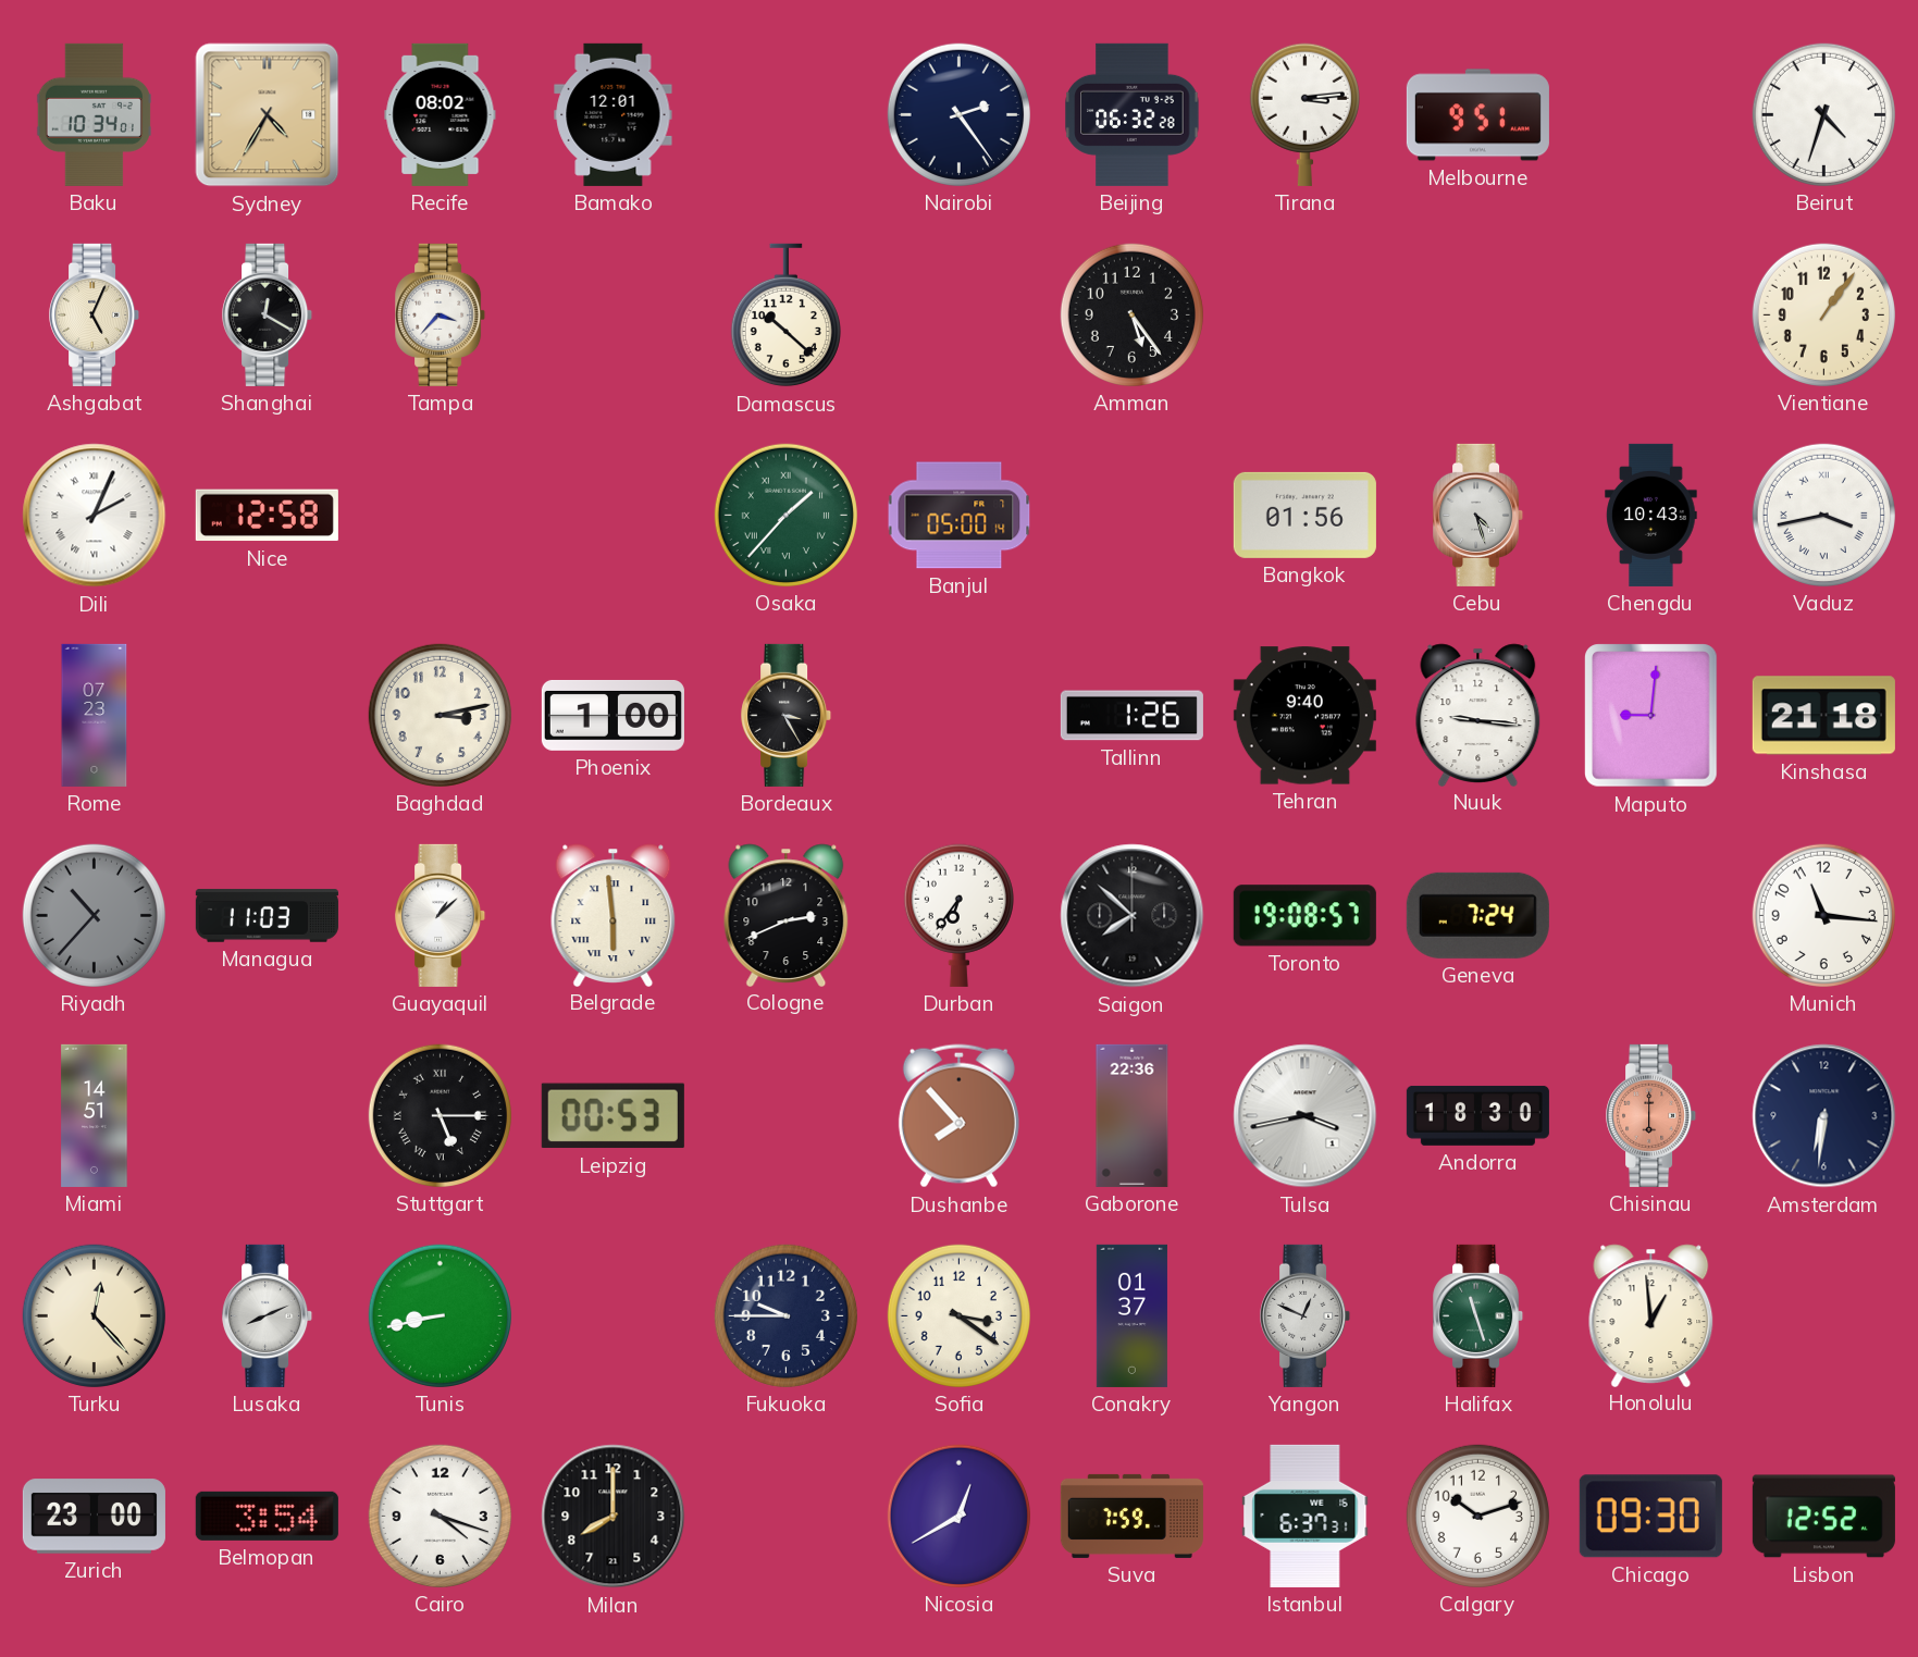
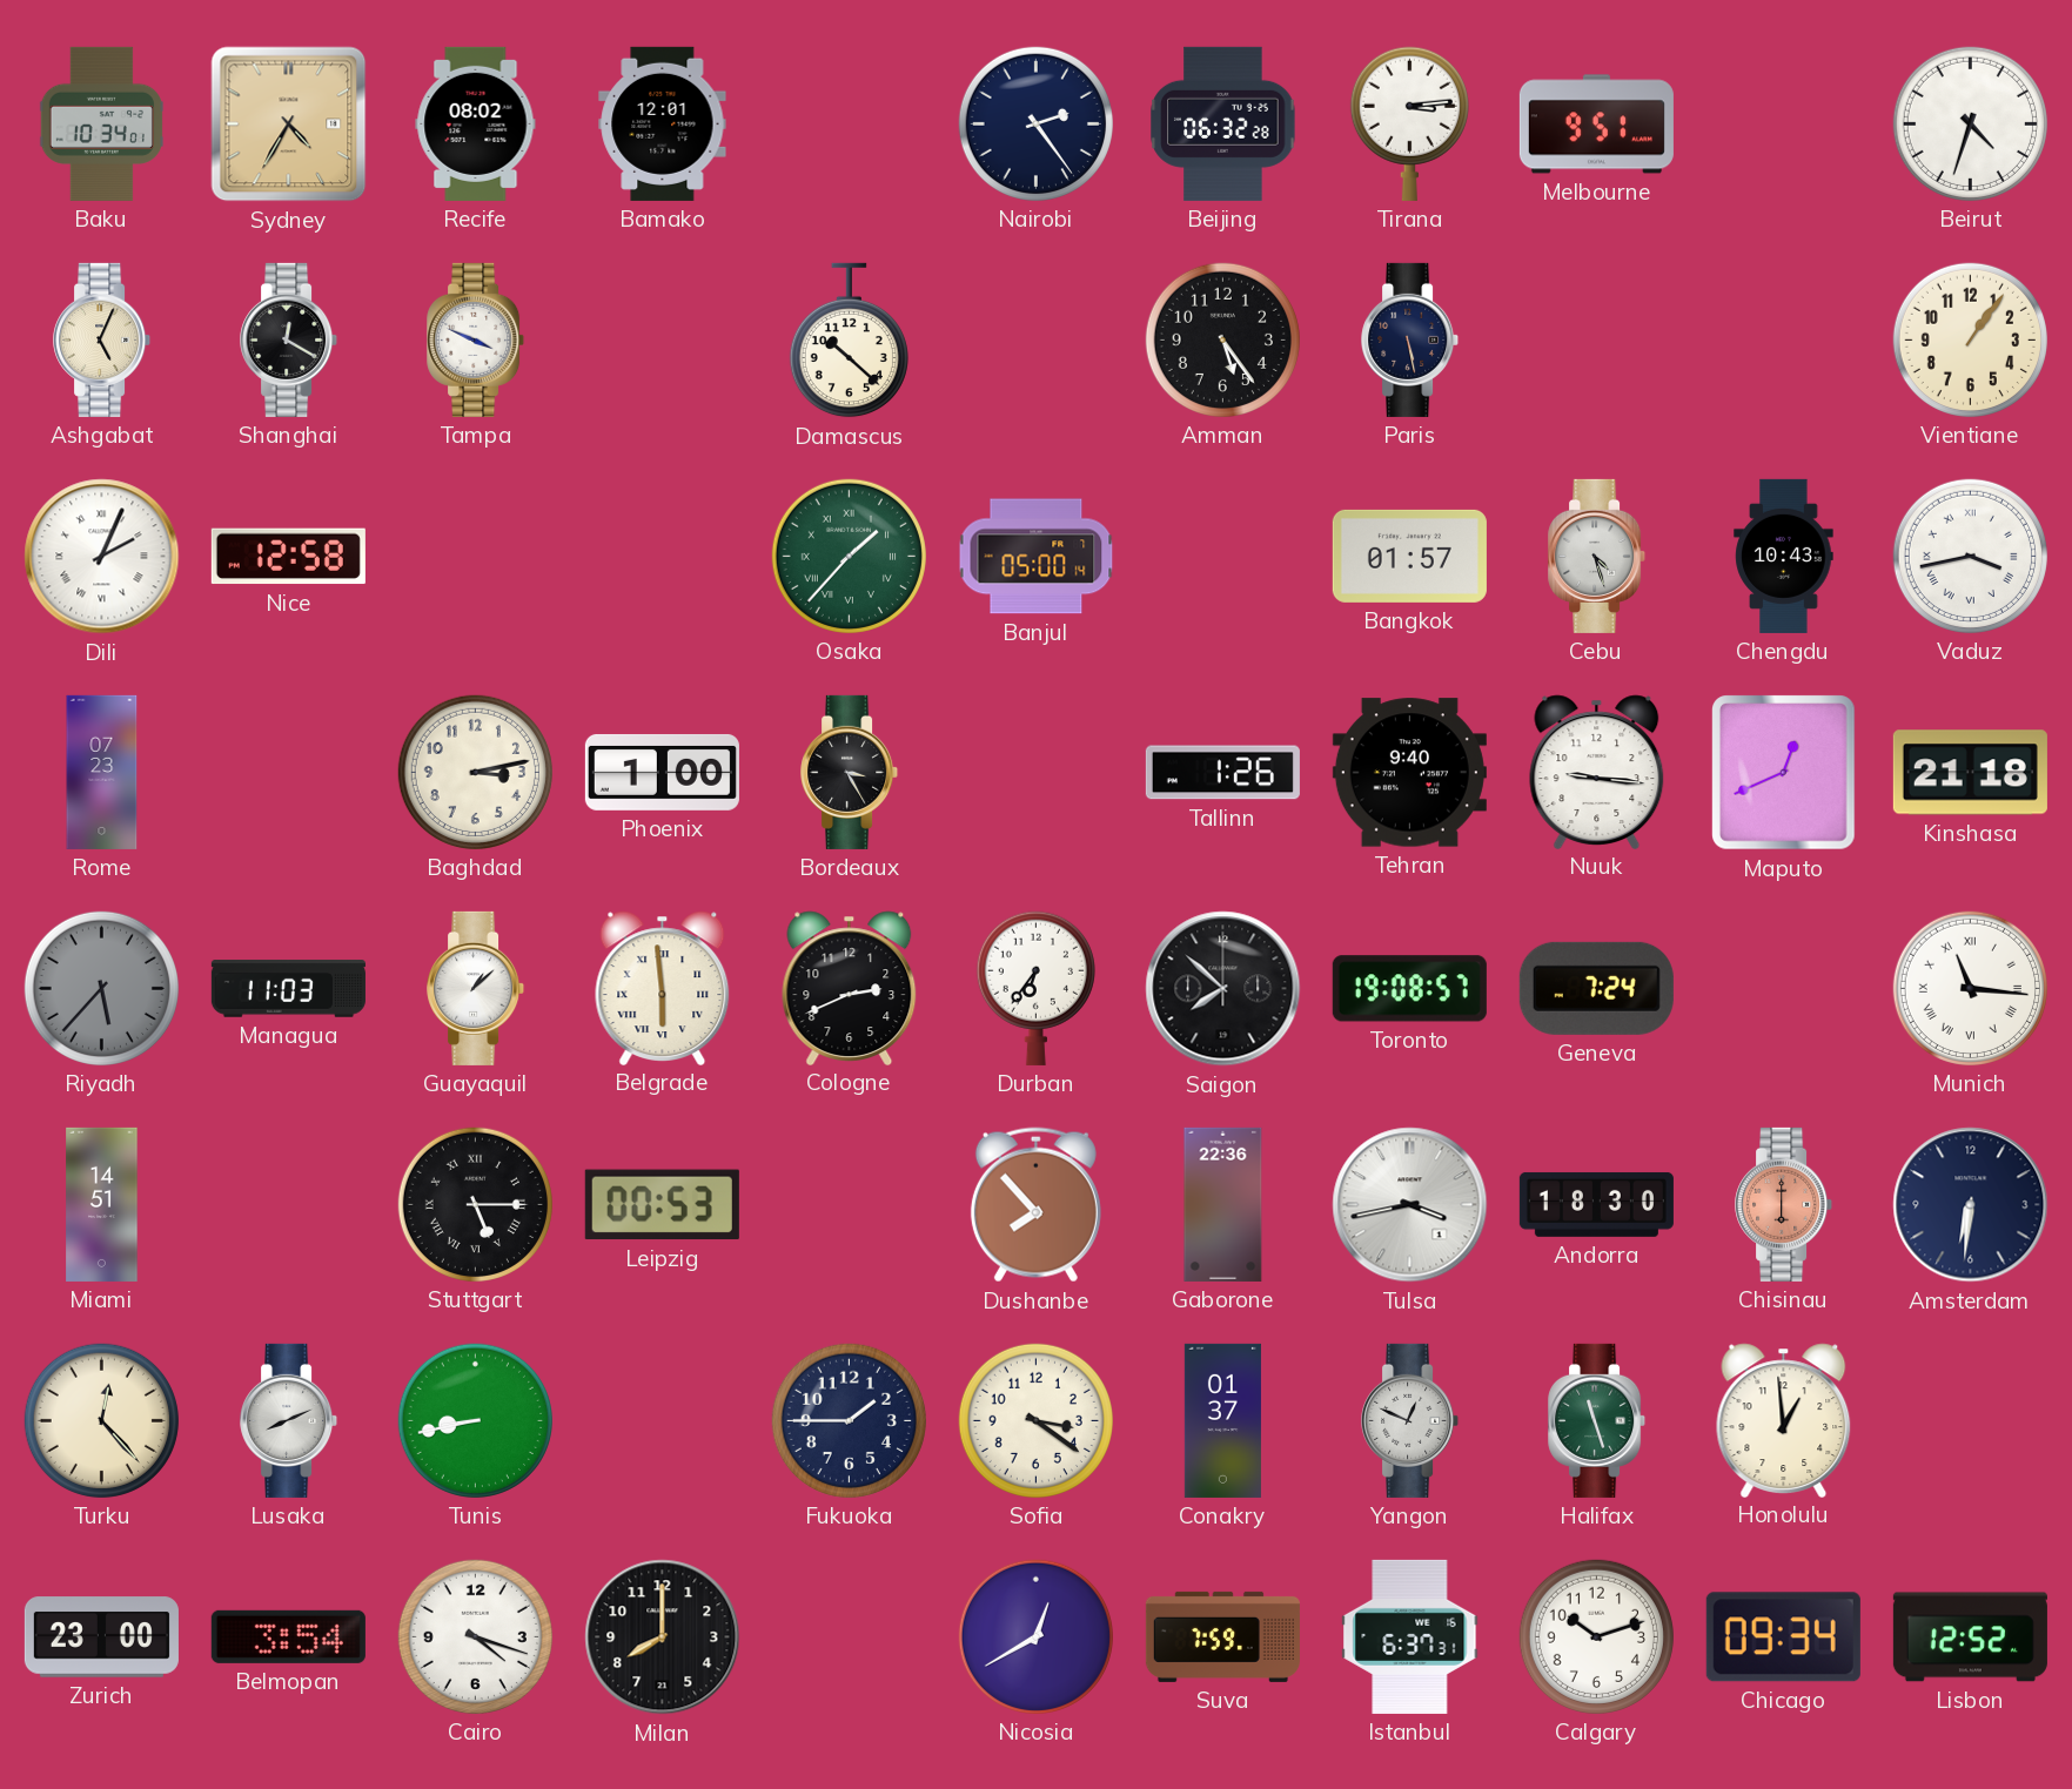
Tampa: 3:37 -> 3:49 (476, 339)
Paris: none -> 5:28 (1410, 339)
Bangkok: 01:56 -> 01:57 (1409, 556)
Maputo: 9:01 -> 12:41 (1784, 773)
Riyadh: 10:37 -> 5:37 (101, 988)
Munich numerals: Arabic -> Roman (1970, 988)
Fukuoka: 9:45 -> 1:45 (849, 1420)
Chicago: 09:30 -> 09:34 (1783, 1637)
